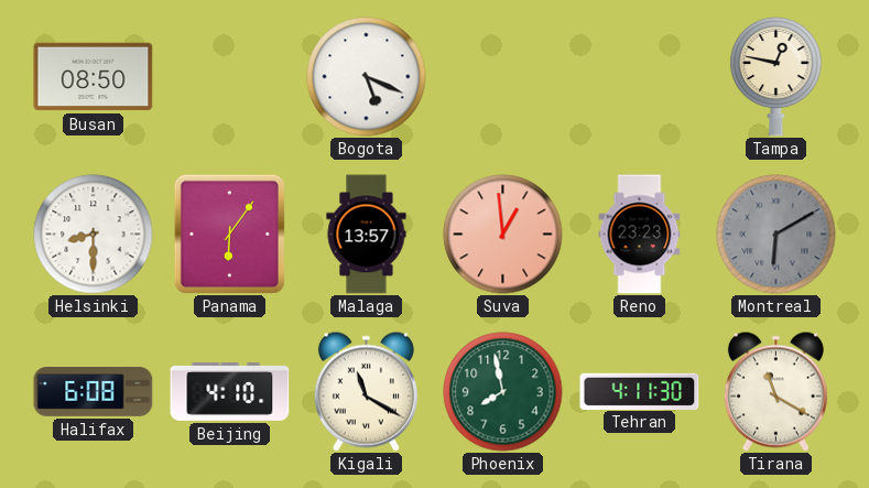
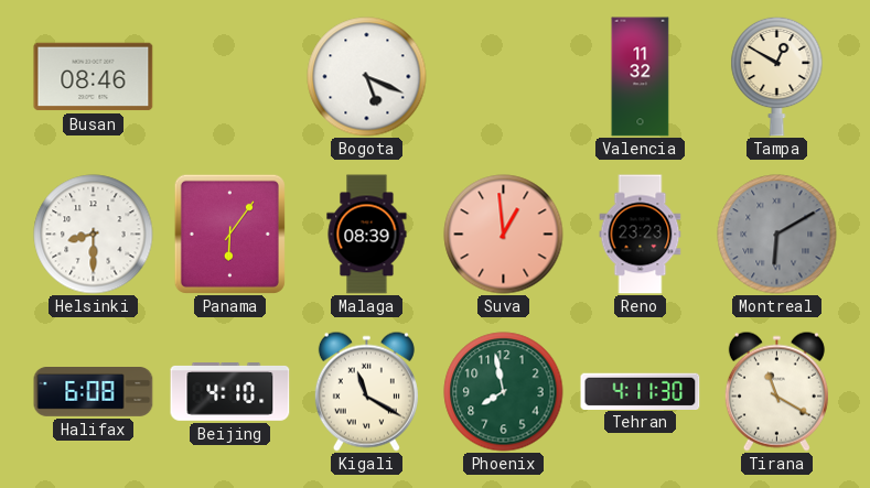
Busan: 08:50 -> 08:46 (94, 77)
Valencia: none -> 11:32 (641, 77)
Tampa: 12:47 -> 12:50 (777, 76)
Malaga: 13:57 -> 08:39 (367, 235)
